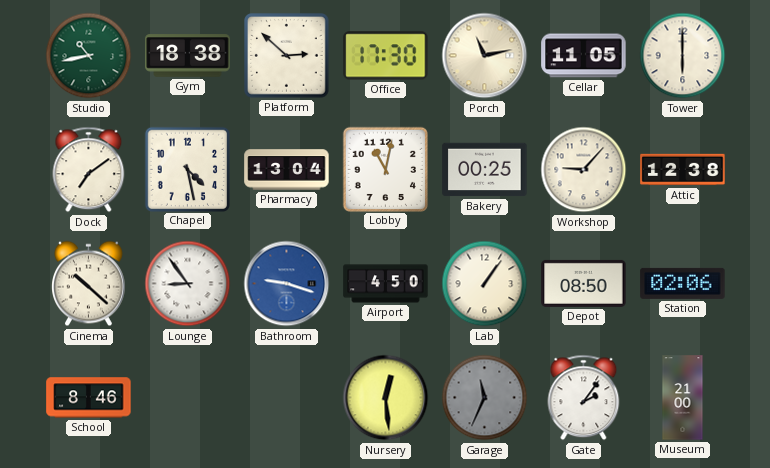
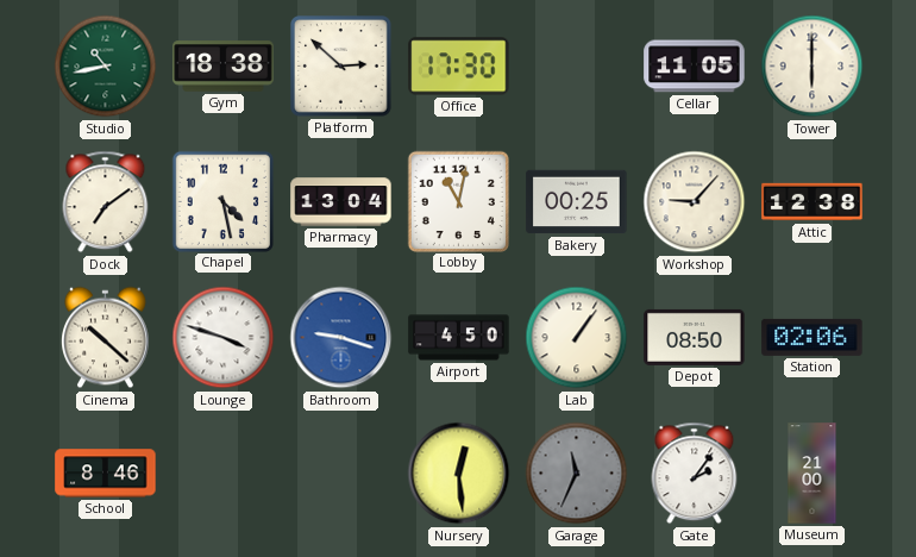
Porch: 11:13 -> none (485, 56)
Lounge: 8:54 -> 3:48 (224, 338)
